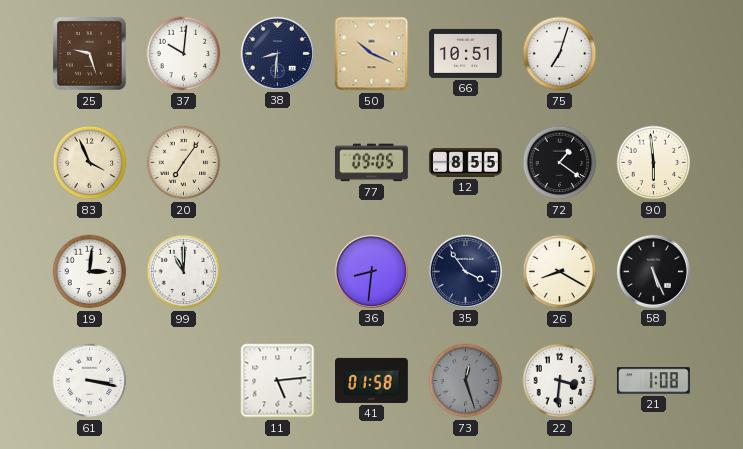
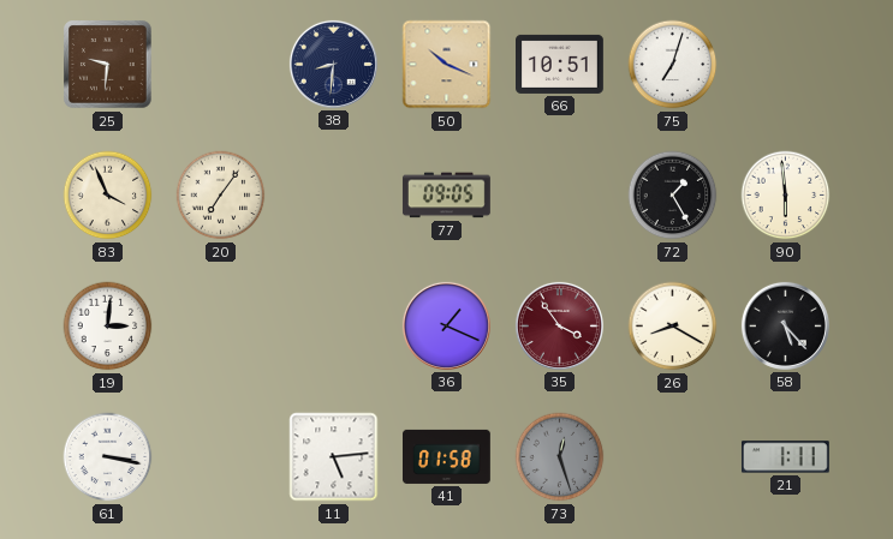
25: 9:27 -> 9:31 (108, 65)
37: 10:01 -> none (184, 54)
12: 8:55 -> none (466, 163)
72: 1:21 -> 1:25 (673, 196)
99: 11:00 -> none (184, 272)
36: 8:31 -> 1:19 (446, 325)
35 dial: navy -> burgundy (559, 325)
58: 5:26 -> 5:23 (785, 325)
22: 3:31 -> none (560, 381)
21: 1:08 -> 1:11 (785, 457)
